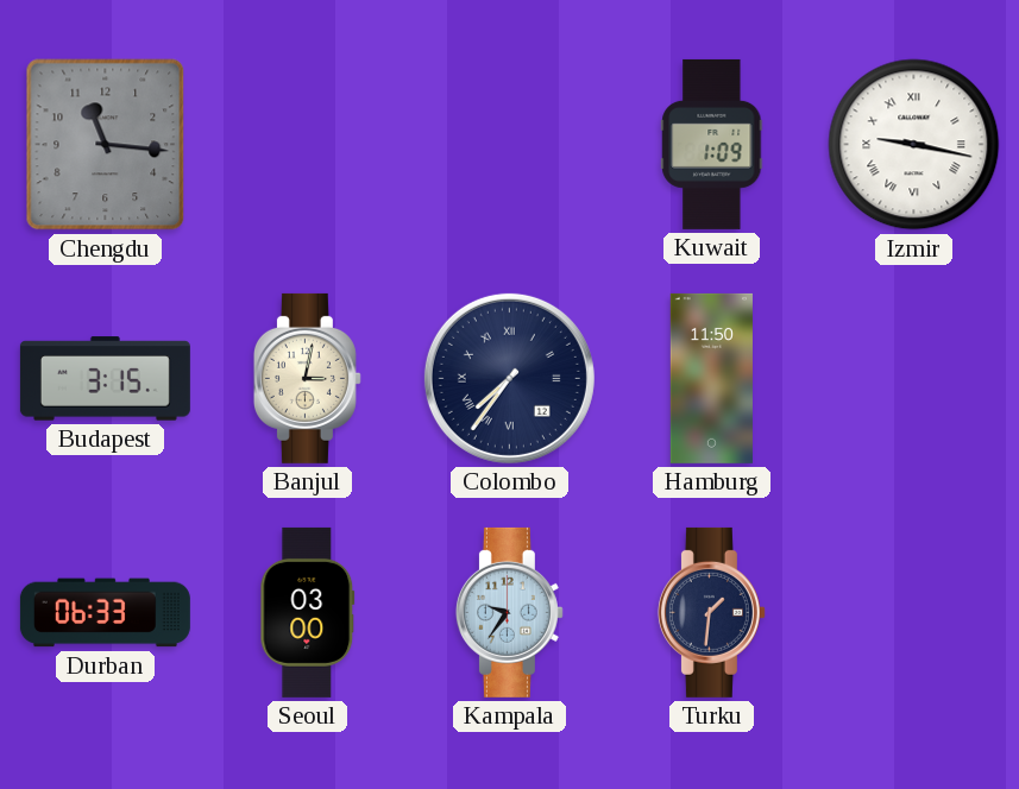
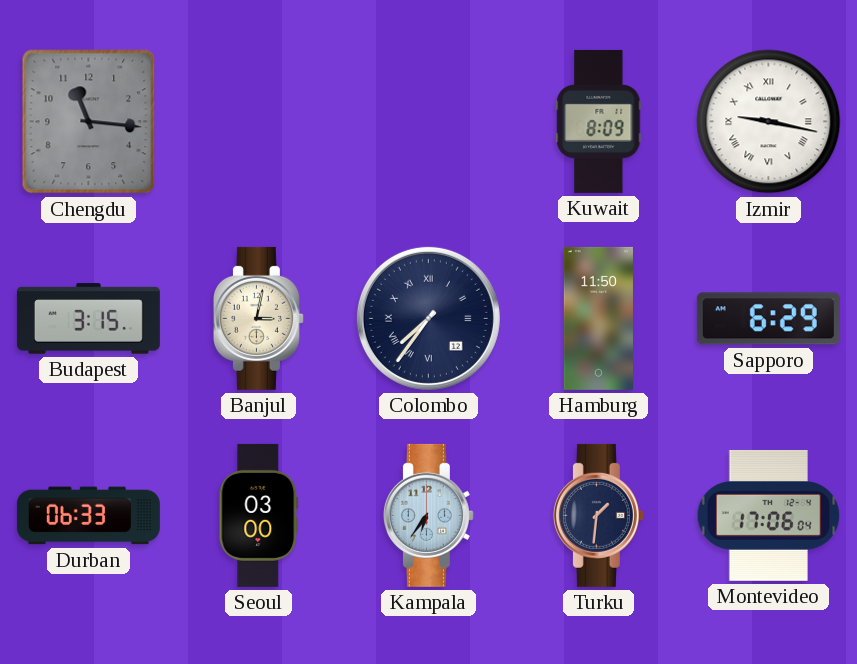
Kuwait: 1:09 -> 8:09 (599, 121)
Sapporo: none -> 6:29 (768, 319)
Kampala: 9:36 -> 6:36 (428, 515)
Montevideo: none -> 17:06 (769, 515)
